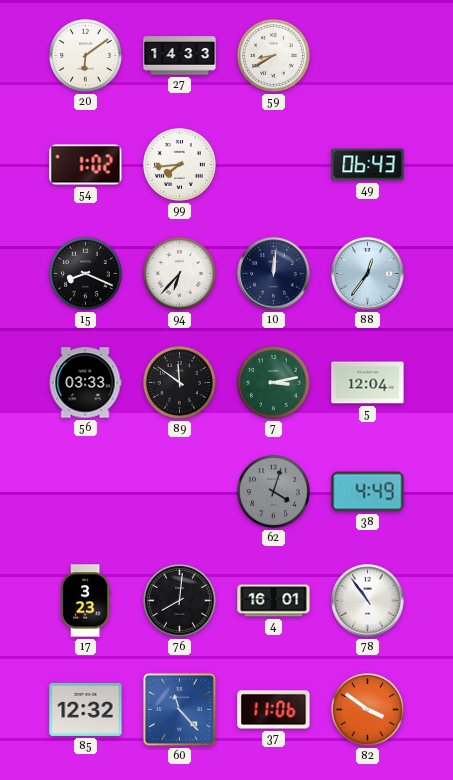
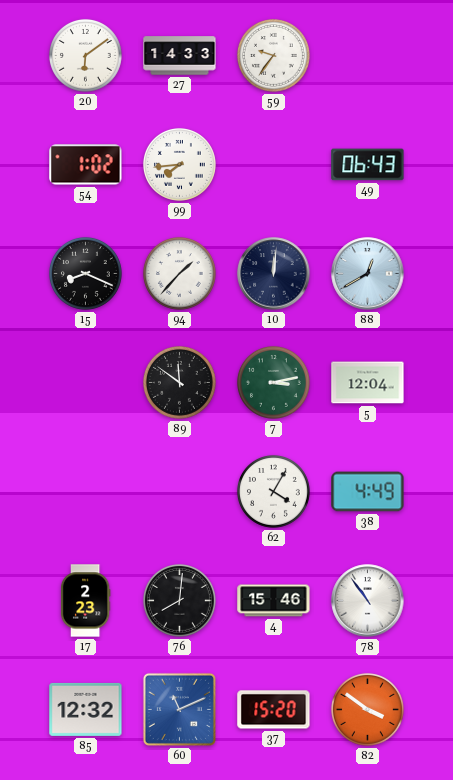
59: 8:40 -> 9:36 (273, 55)
94: 6:37 -> 1:37 (179, 273)
88: 12:36 -> 12:40 (368, 274)
56: 03:33 -> none (85, 383)
62: 4:03 -> 4:05 (273, 491)
62 dial: grey -> white (273, 491)
17: 3:23 -> 2:23 (85, 601)
4: 16:01 -> 15:46 (274, 601)
60: 11:23 -> 11:11 (179, 709)
37: 11:06 -> 15:20 (274, 710)
